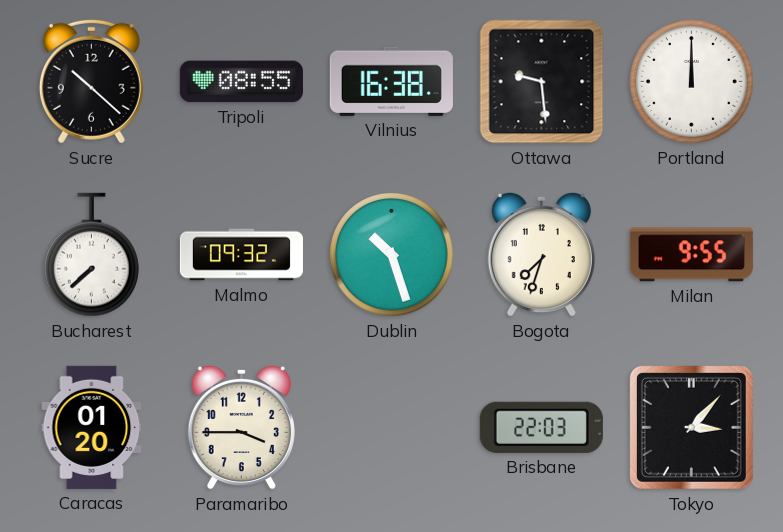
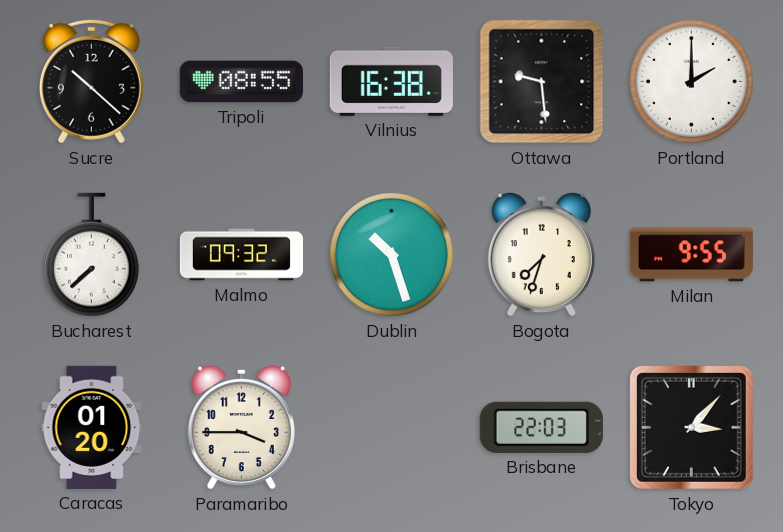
Portland: 12:00 -> 2:00 (691, 81)
